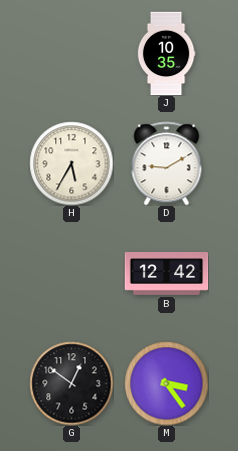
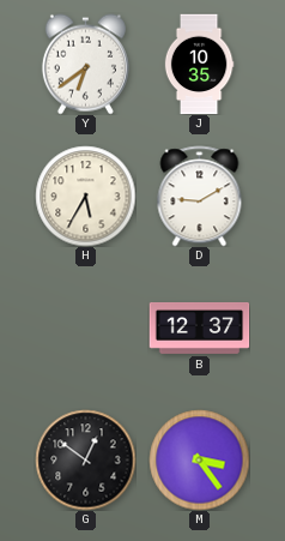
Y: none -> 6:39 (85, 64)
B: 12:42 -> 12:37 (199, 327)
